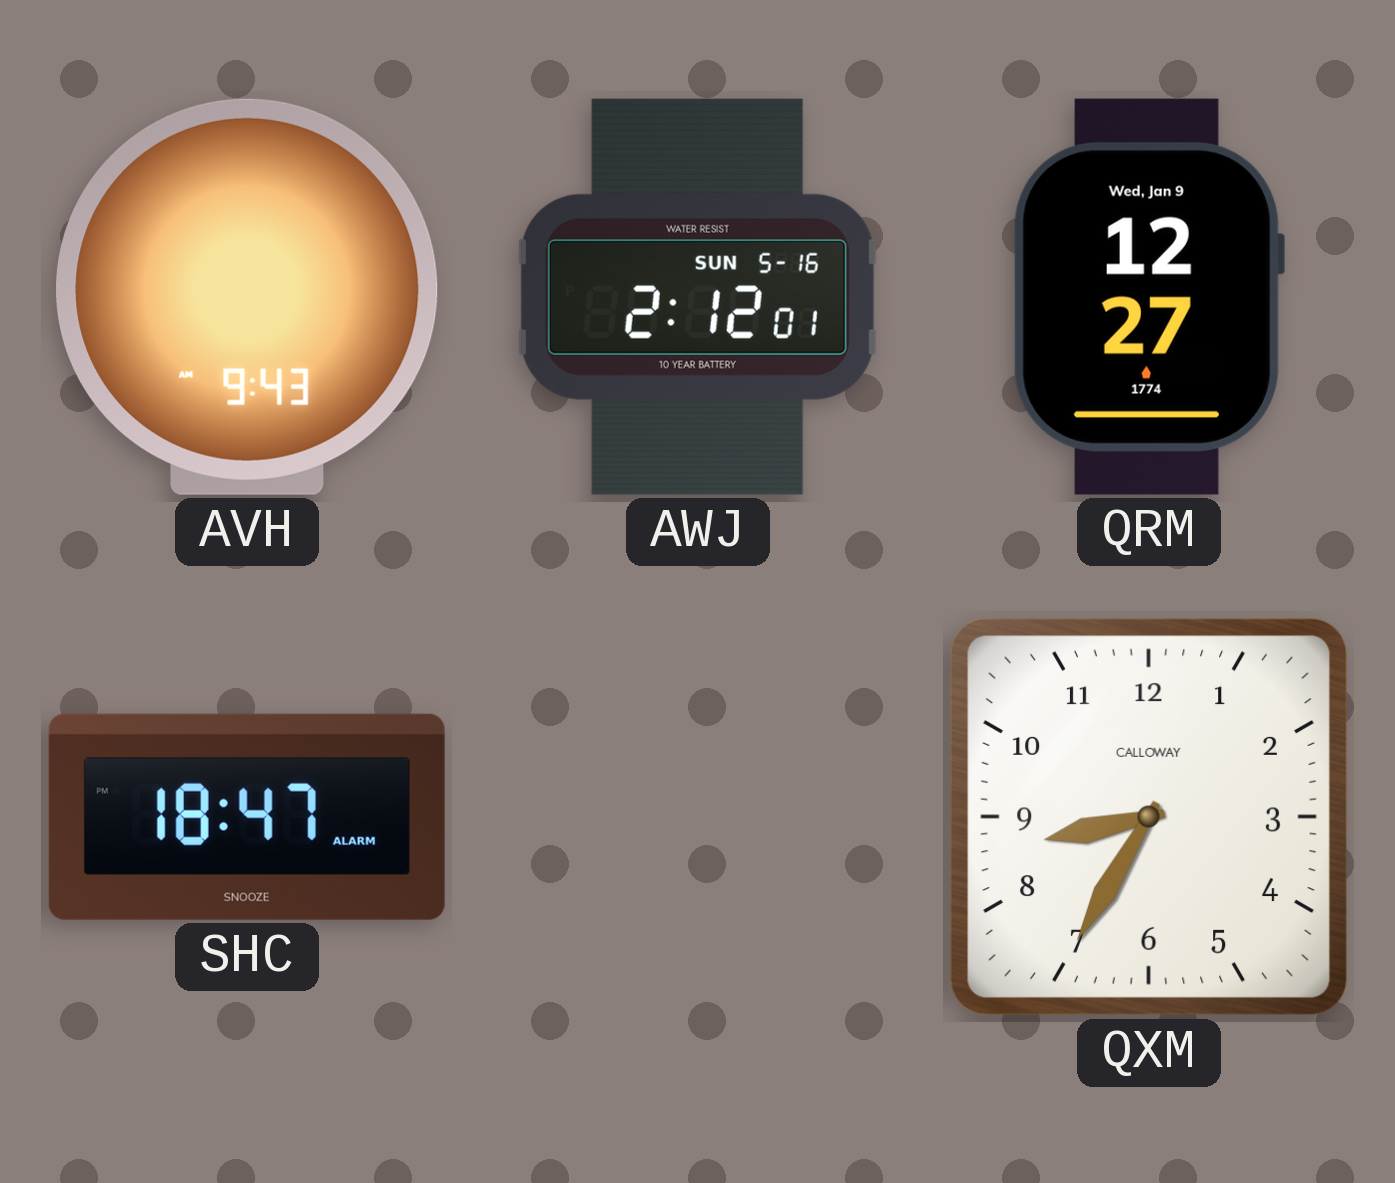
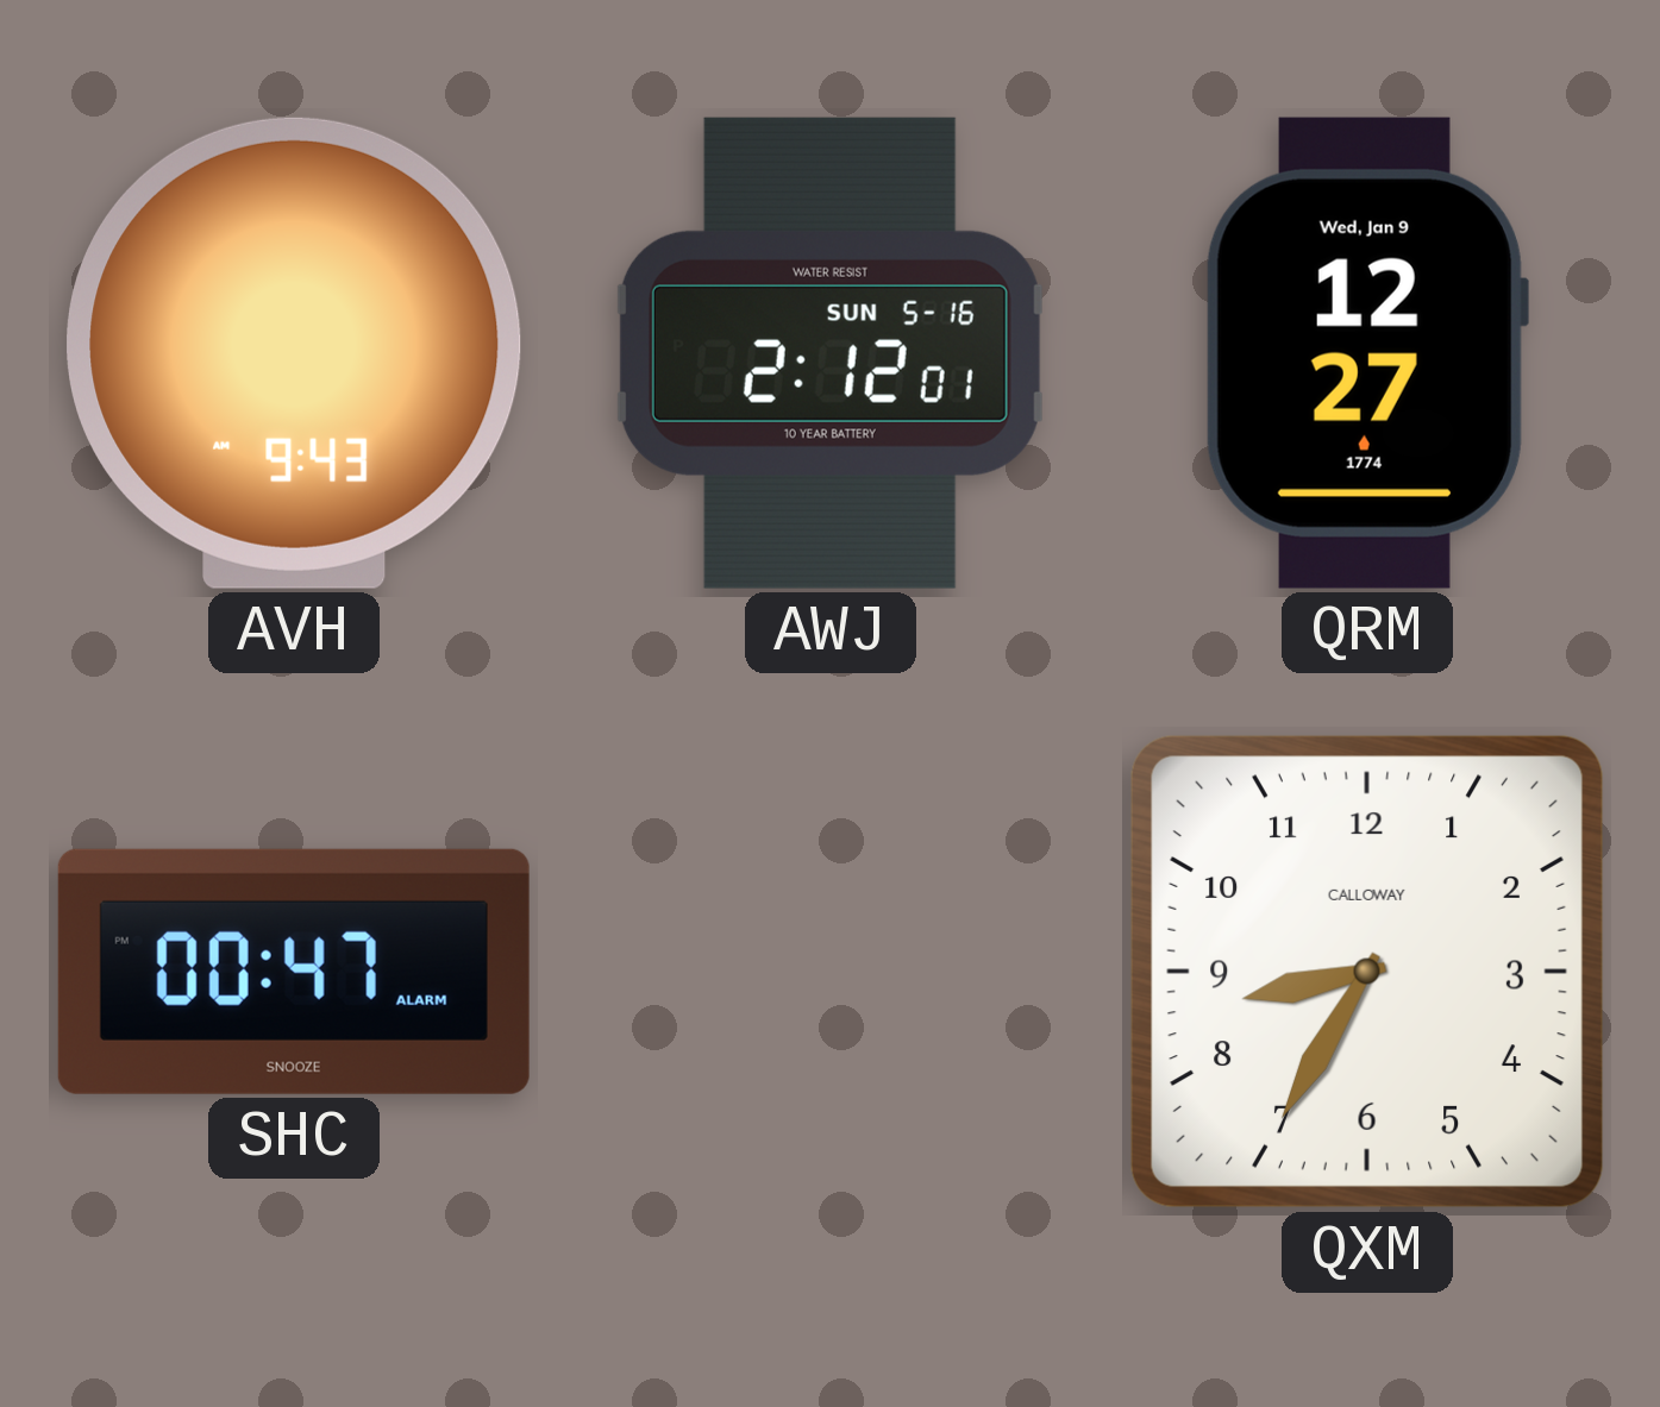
SHC: 18:47 -> 00:47 (294, 972)
